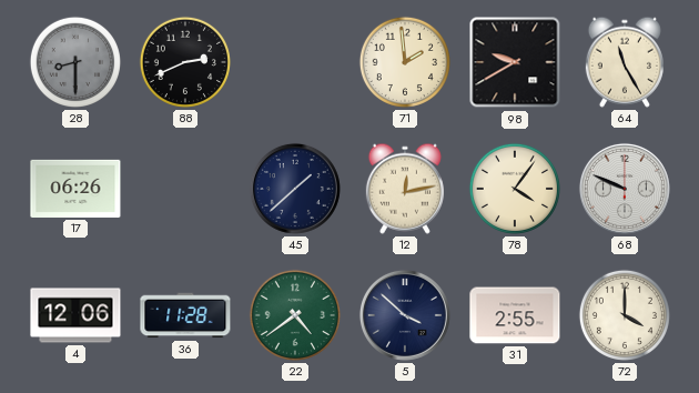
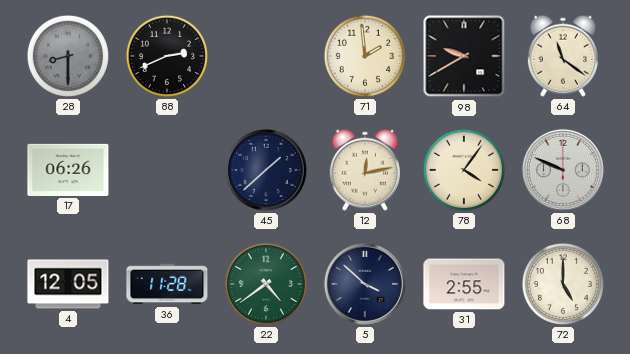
64: 11:25 -> 11:21 (563, 56)
4: 12:06 -> 12:05 (68, 284)
72: 4:00 -> 5:00 (563, 284)
